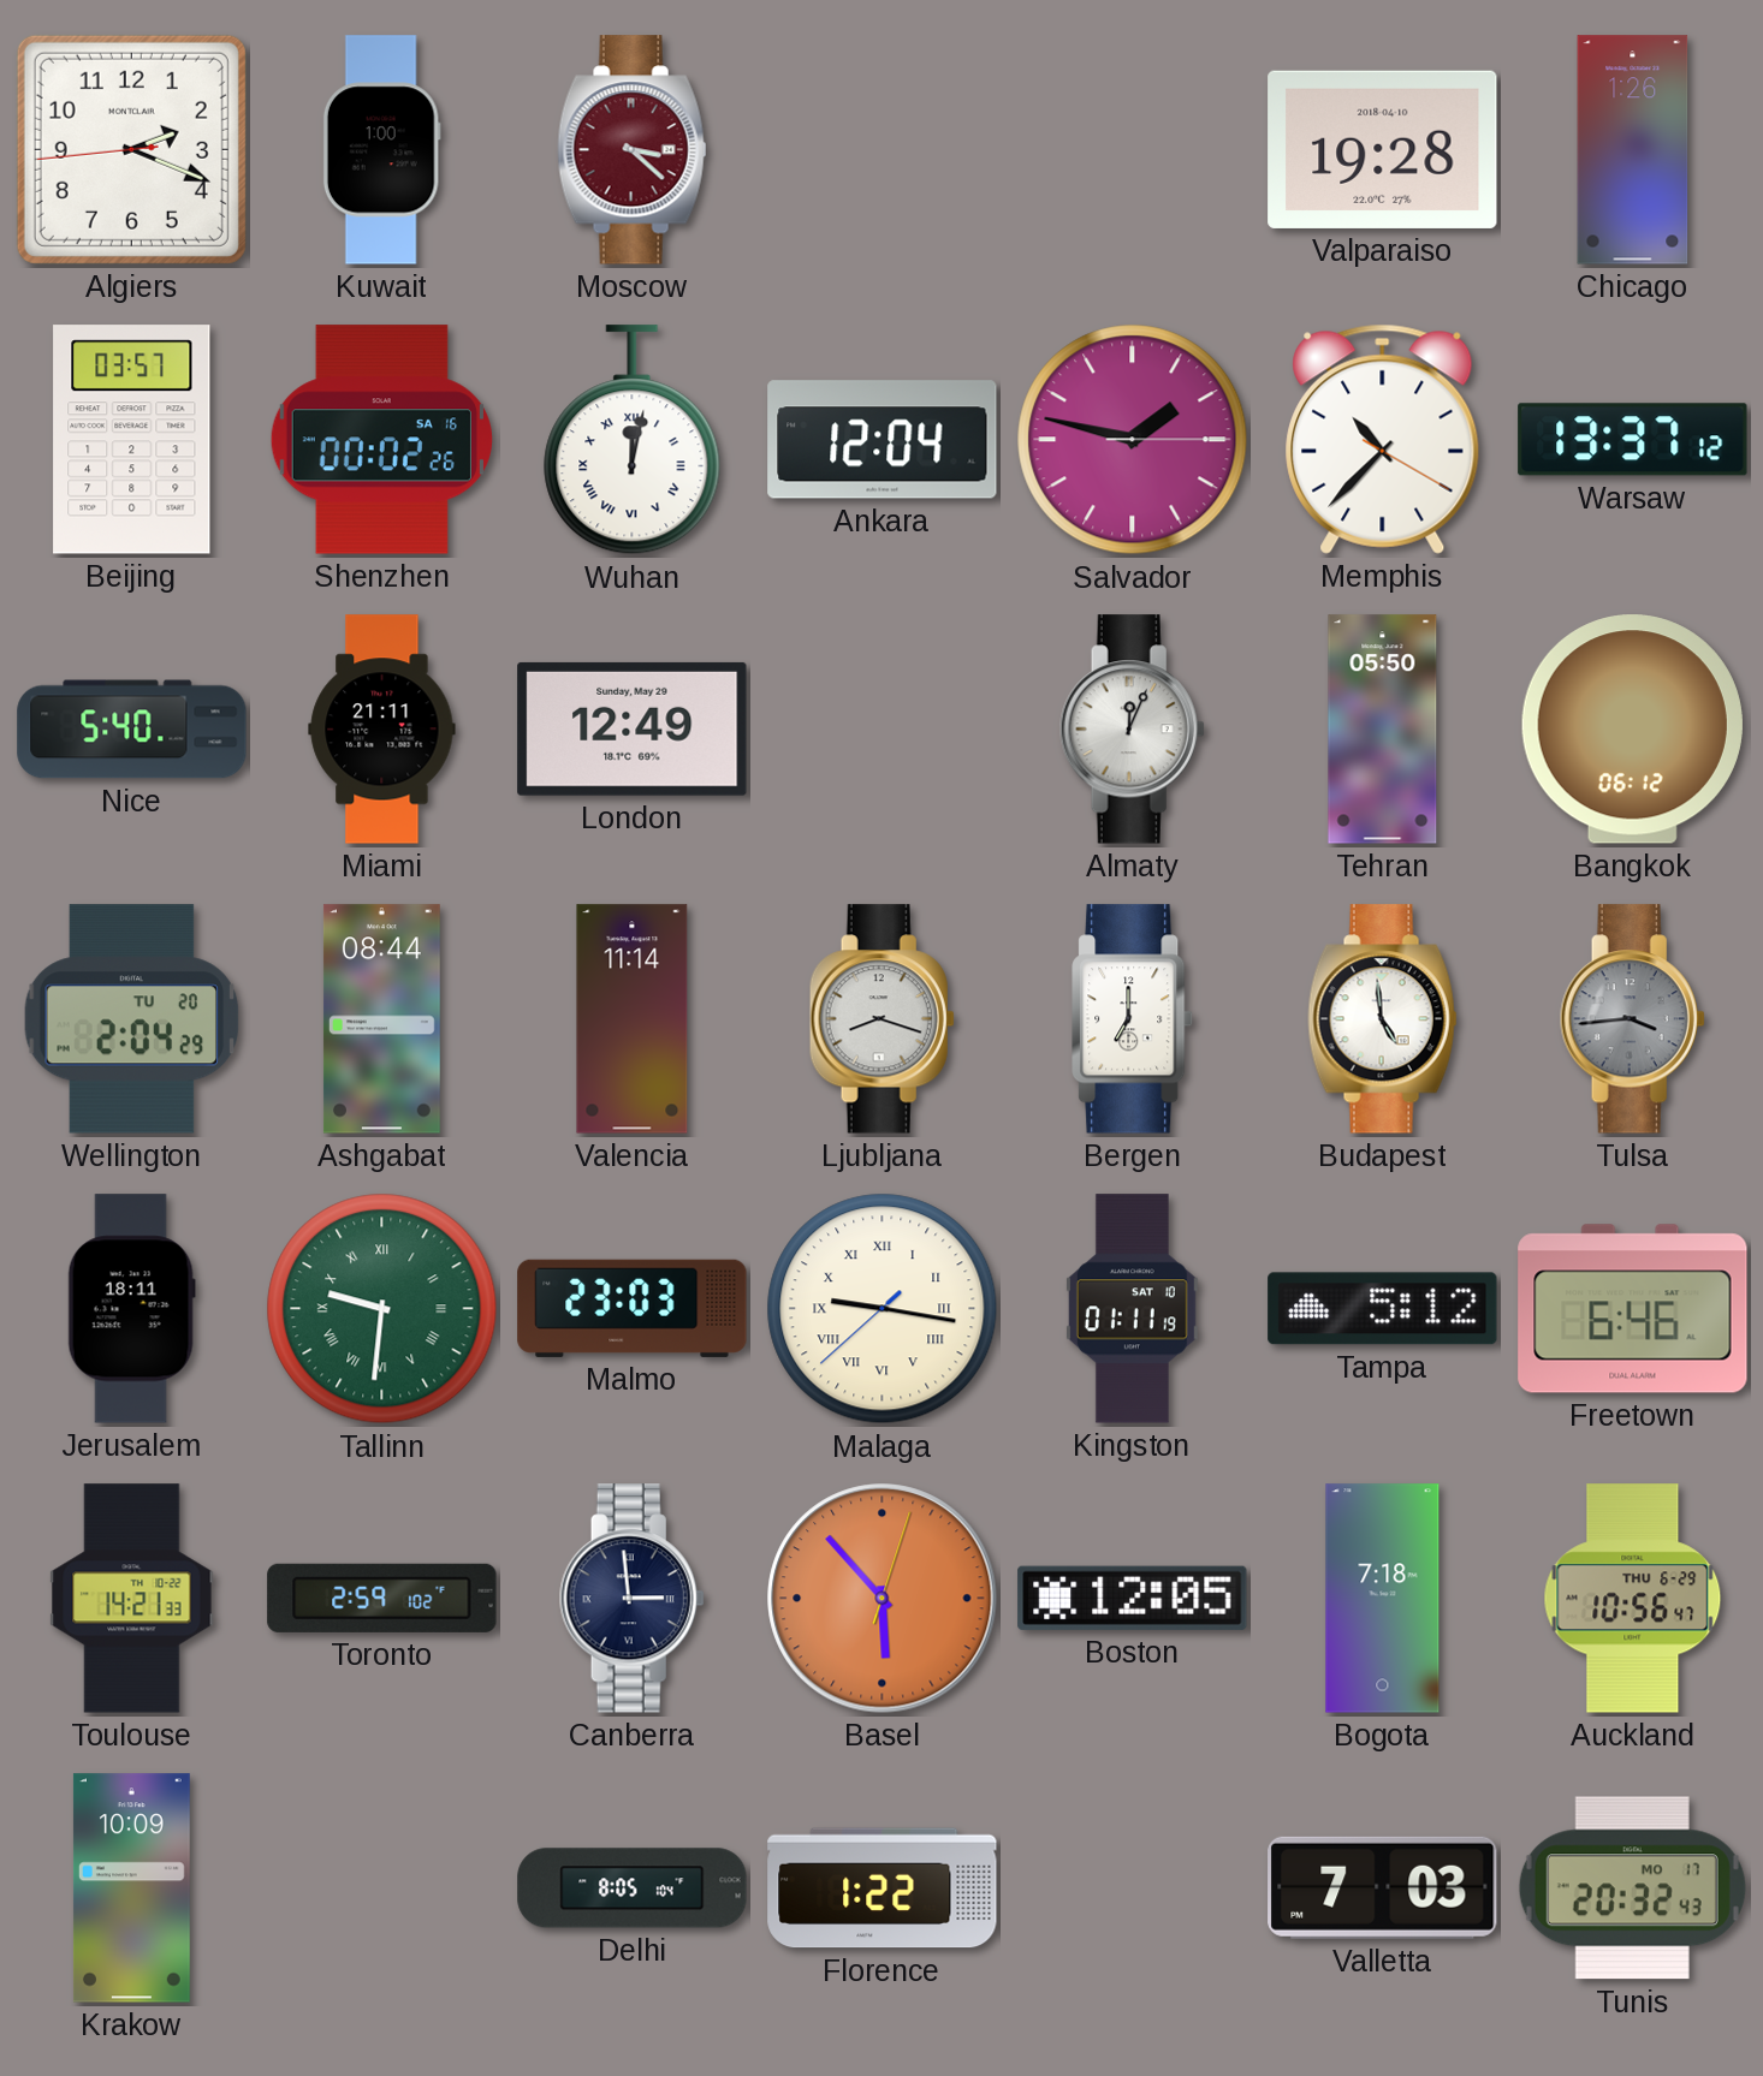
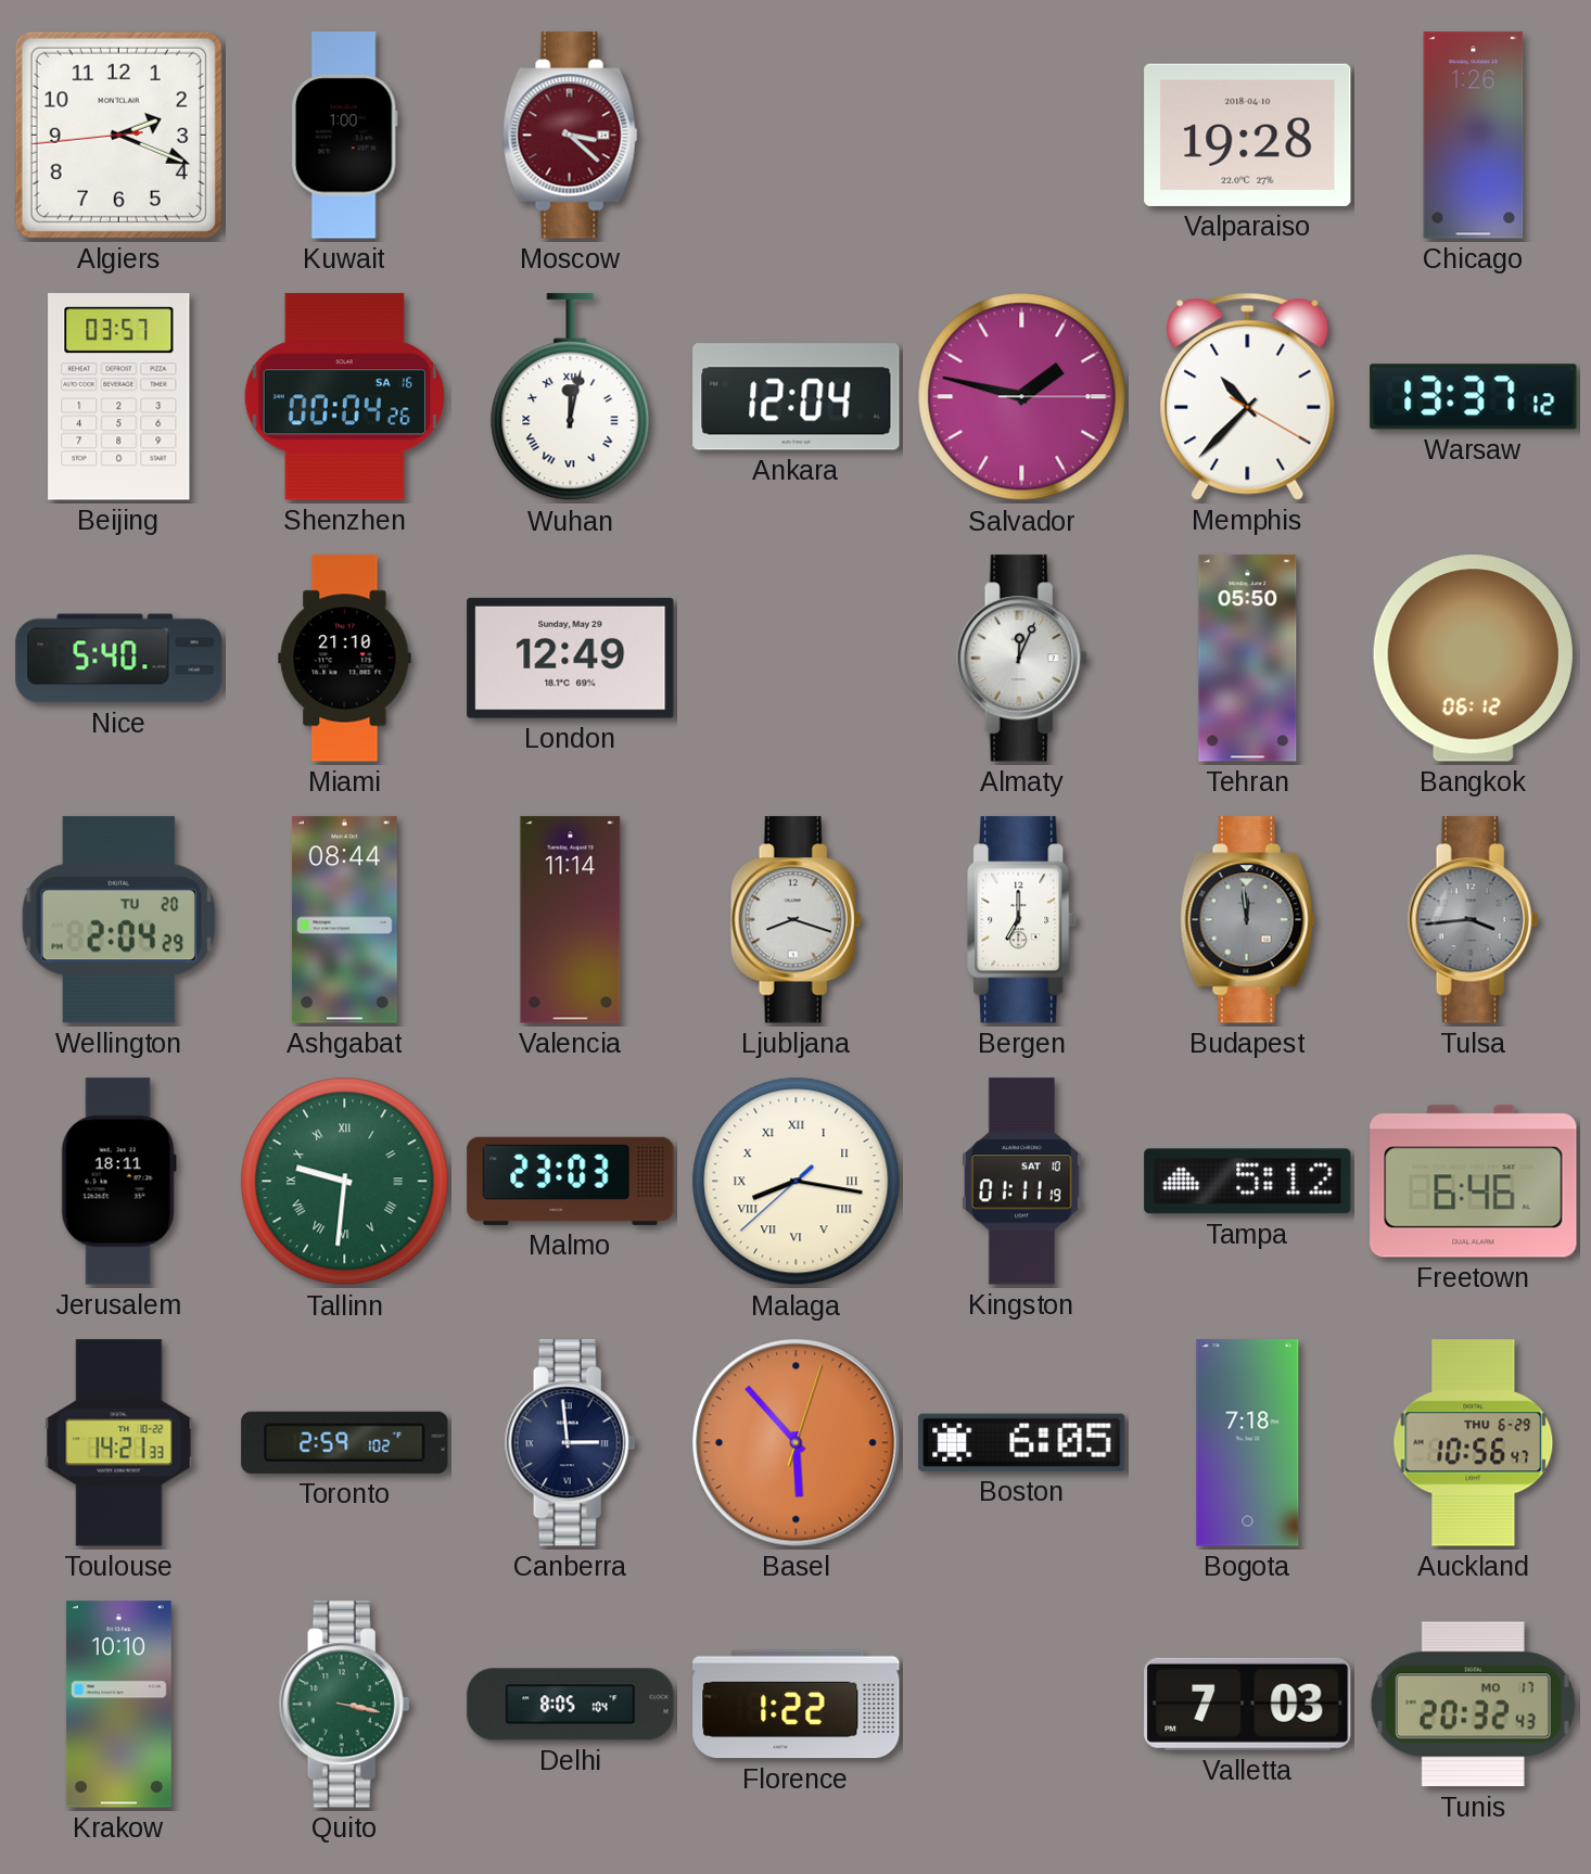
Shenzhen: 00:02 -> 00:04 (344, 397)
Miami: 21:11 -> 21:10 (345, 659)
Budapest: 4:59 -> 11:59 (1248, 920)
Budapest dial: white -> grey (1248, 920)
Malaga: 9:16 -> 8:16 (797, 1182)
Boston: 12:05 -> 6:05 (1022, 1442)
Krakow: 10:09 -> 10:10 (118, 1705)
Quito: none -> 3:17 (344, 1705)
